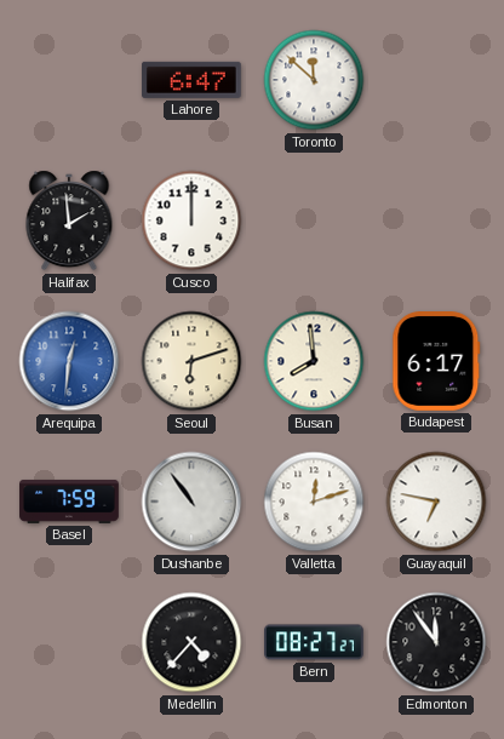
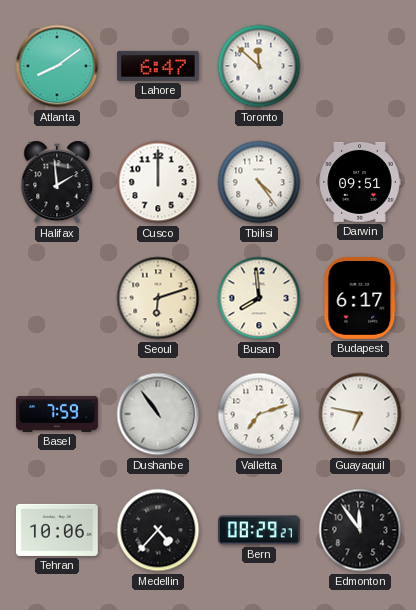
Atlanta: none -> 8:09 (57, 66)
Tbilisi: none -> 4:24 (259, 182)
Darwin: none -> 09:51 (360, 182)
Arequipa: 12:31 -> none (69, 361)
Valletta: 12:12 -> 7:12 (259, 414)
Tehran: none -> 10:06 (58, 530)
Bern: 08:27 -> 08:29 (260, 530)
